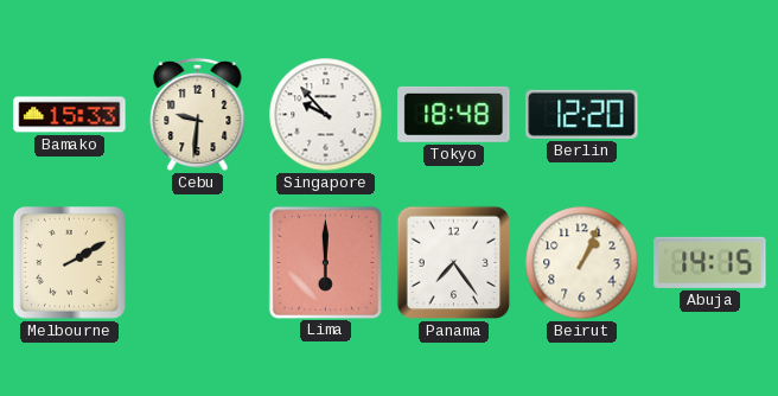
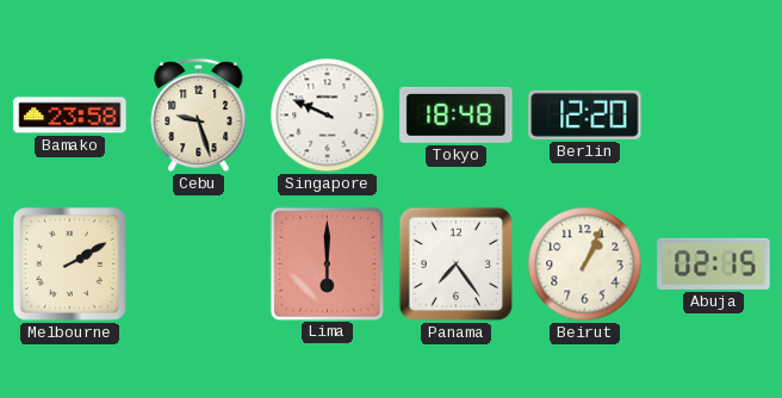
Bamako: 15:33 -> 23:58 (70, 116)
Cebu: 9:31 -> 9:27 (199, 116)
Singapore: 9:53 -> 9:49 (328, 116)
Abuja: 14:15 -> 02:15 (714, 263)
